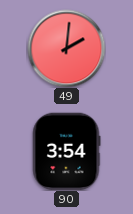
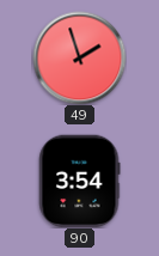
49: 2:01 -> 1:57 (79, 57)
